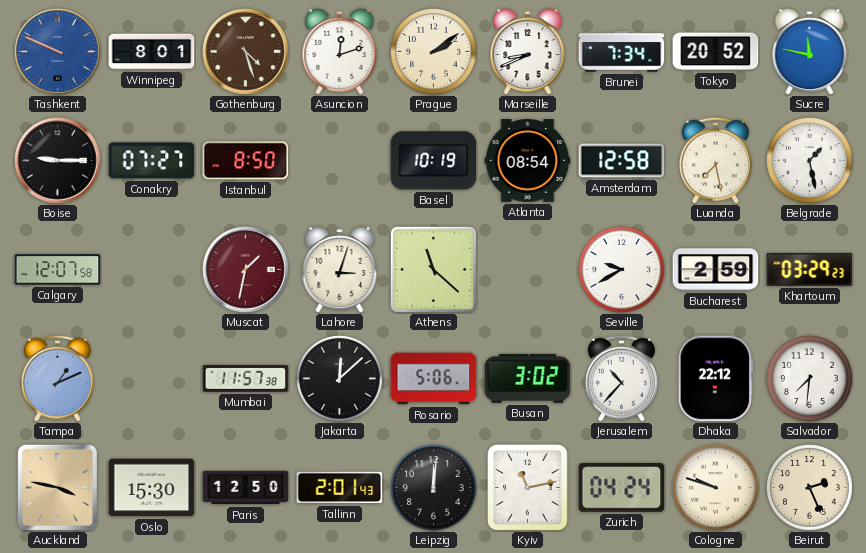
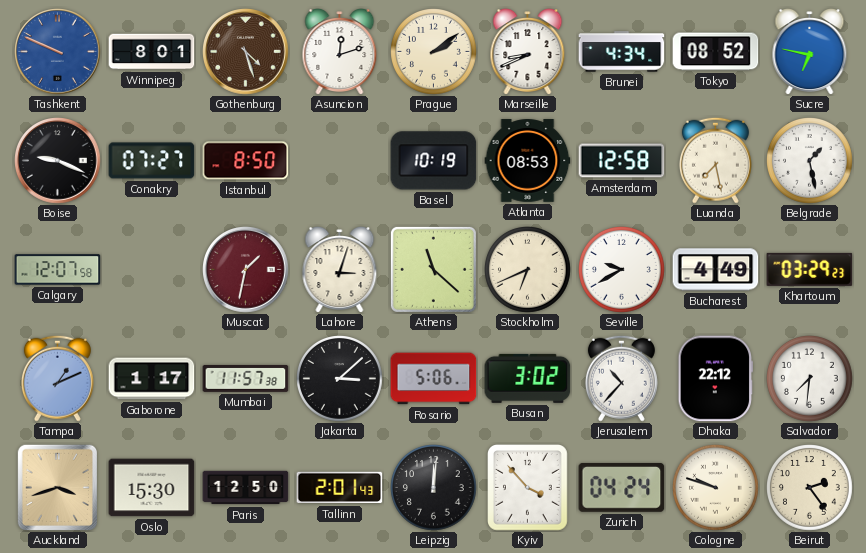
Brunei: 7:34 -> 4:34 (622, 52)
Tokyo: 20:52 -> 08:52 (716, 52)
Sucre: 11:47 -> 6:47 (810, 52)
Boise: 9:15 -> 9:19 (58, 161)
Atlanta: 08:54 -> 08:53 (528, 161)
Stockholm: none -> 6:41 (528, 270)
Bucharest: 2:59 -> 4:49 (716, 270)
Gaborone: none -> 1:17 (152, 379)
Jakarta: 12:08 -> 3:08 (340, 379)
Auckland: 3:47 -> 3:42 (57, 487)
Kyiv: 11:13 -> 3:53 (528, 488)
Beirut: 2:26 -> 2:24 (810, 488)
